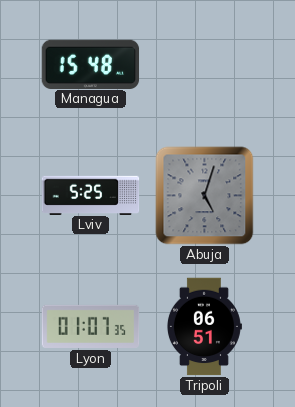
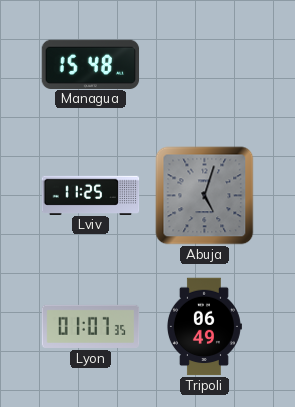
Lviv: 5:25 -> 11:25 (91, 195)
Tripoli: 06:51 -> 06:49 (204, 327)
